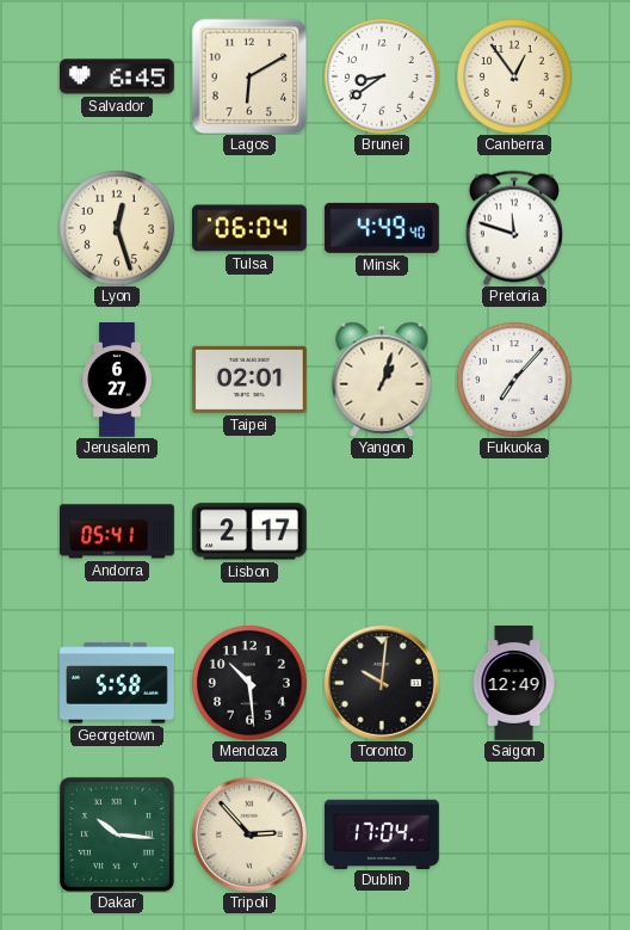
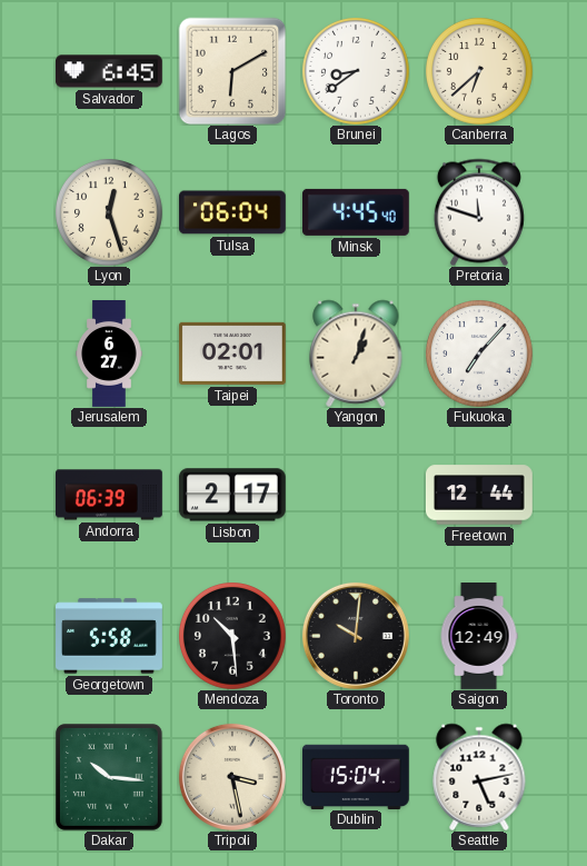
Canberra: 12:54 -> 6:38 (479, 71)
Minsk: 4:49 -> 4:45 (356, 212)
Andorra: 05:41 -> 06:39 (110, 495)
Freetown: none -> 12:44 (479, 495)
Tripoli: 2:53 -> 3:28 (232, 777)
Dublin: 17:04 -> 15:04 (356, 776)
Seattle: none -> 5:13 (479, 777)
